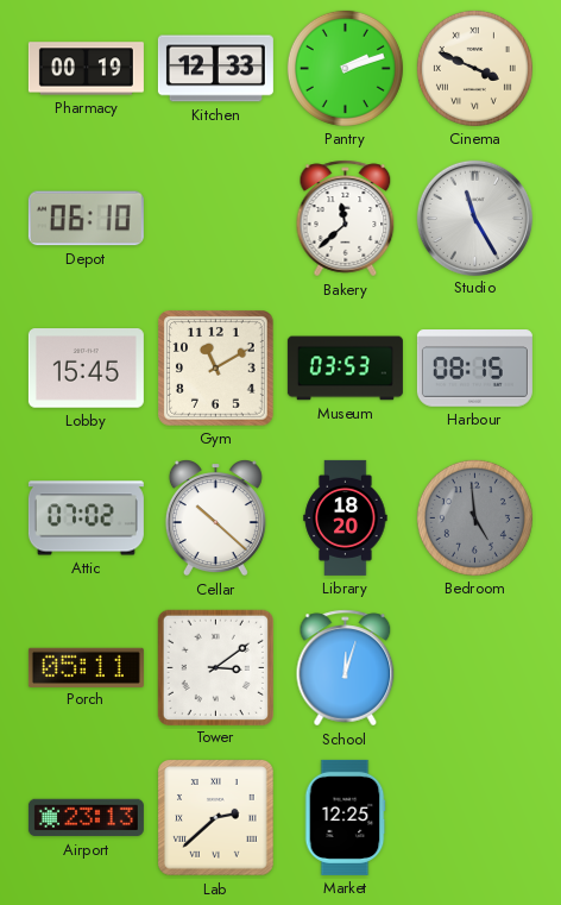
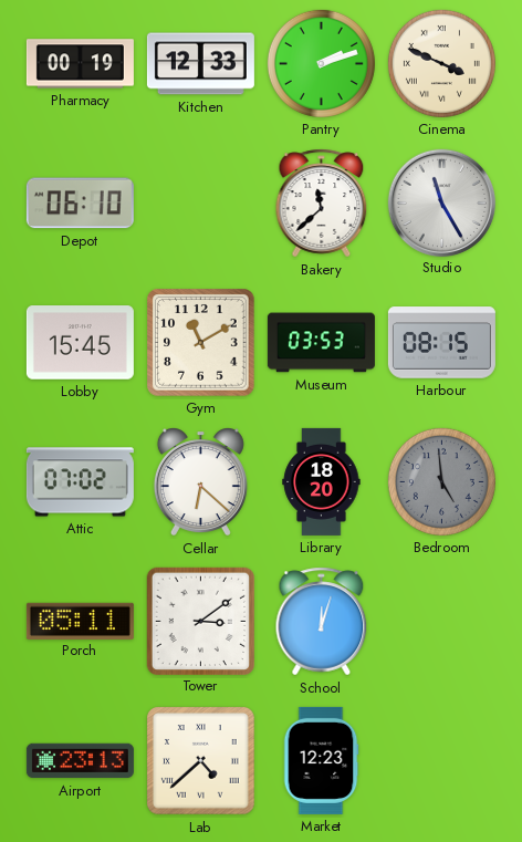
Cellar: 10:22 -> 6:22 (200, 482)
Lab: 2:38 -> 4:38 (201, 761)
Market: 12:25 -> 12:23 (321, 760)
